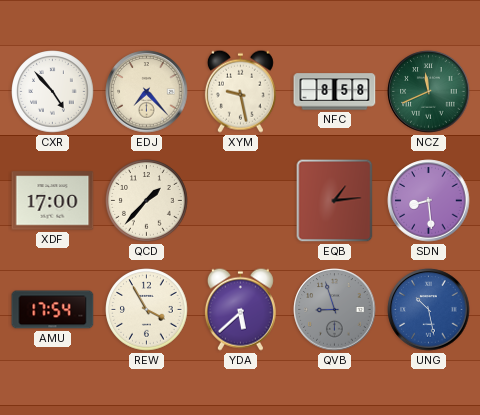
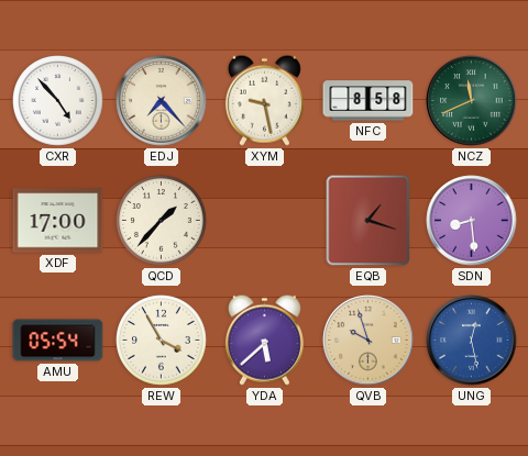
EQB: 1:14 -> 1:18 (369, 221)
AMU: 17:54 -> 05:54 (58, 341)
QVB: 8:57 -> 9:57 (369, 341)
QVB dial: grey -> champagne (369, 341)
UNG: 10:28 -> 12:28 (472, 341)
